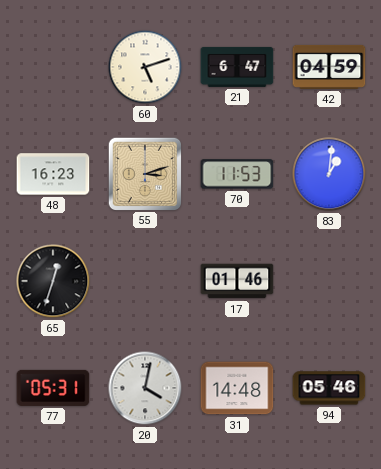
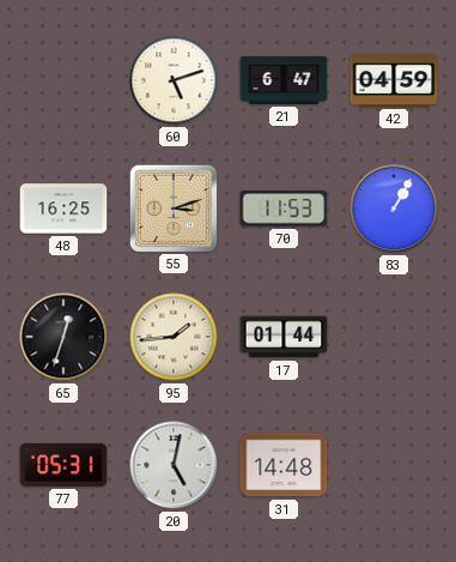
48: 16:23 -> 16:25 (63, 209)
83: 1:01 -> 1:05 (394, 209)
95: none -> 1:44 (174, 337)
17: 01:46 -> 01:44 (284, 337)
20: 4:02 -> 5:02 (174, 465)
94: 05:46 -> none (329, 388)
